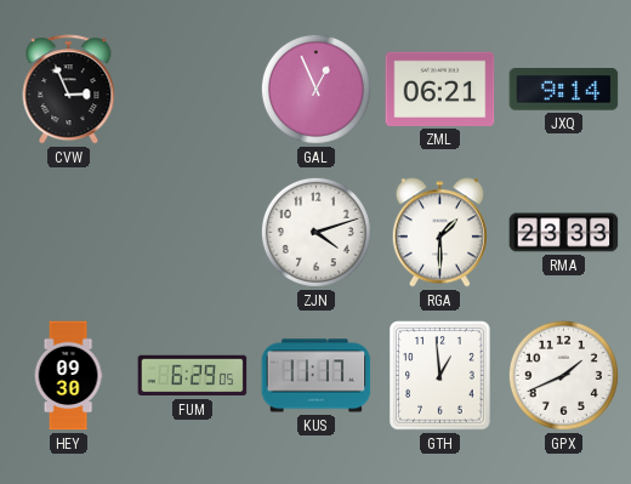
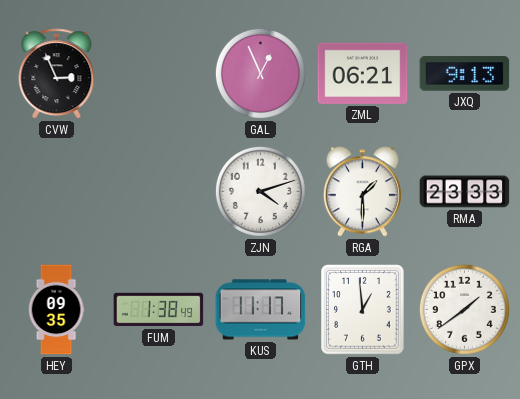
JXQ: 9:14 -> 9:13 (465, 74)
HEY: 09:30 -> 09:35 (56, 310)
FUM: 6:29 -> 1:38 (159, 310)
GPX: 1:41 -> 1:39 (464, 309)
